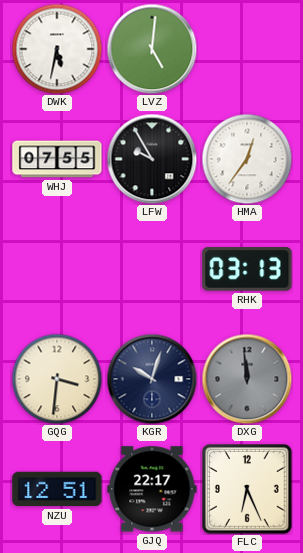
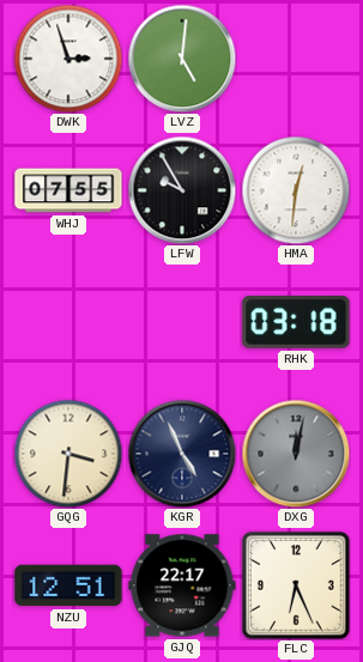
DWK: 5:32 -> 2:57 (68, 59)
HMA: 12:36 -> 12:31 (296, 190)
RHK: 03:13 -> 03:18 (296, 322)
KGR: 10:03 -> 4:56 (182, 454)
DXG: 11:59 -> 12:02 (296, 454)
